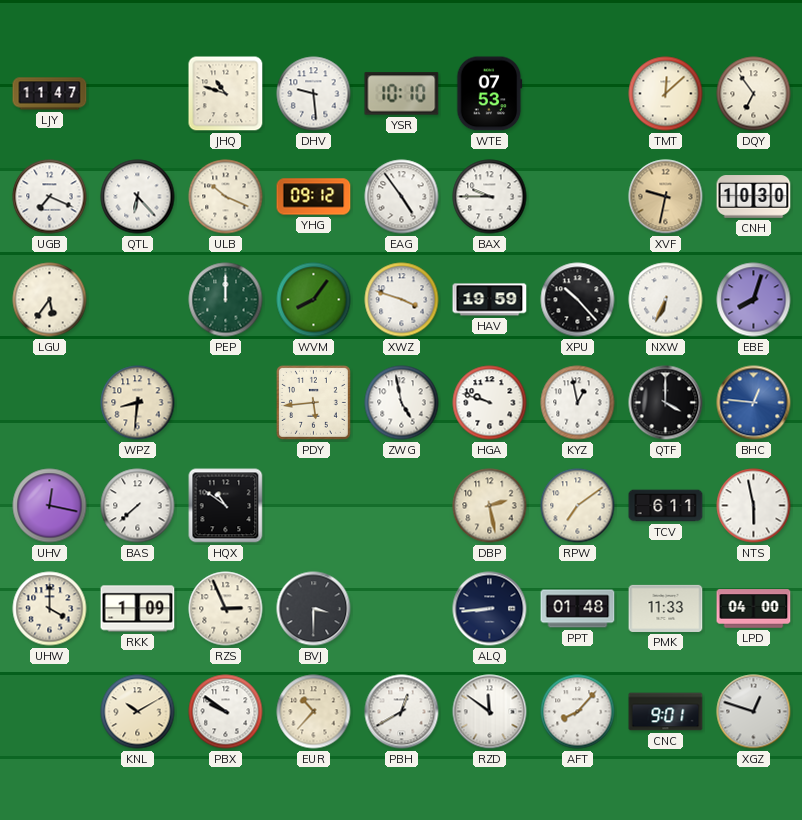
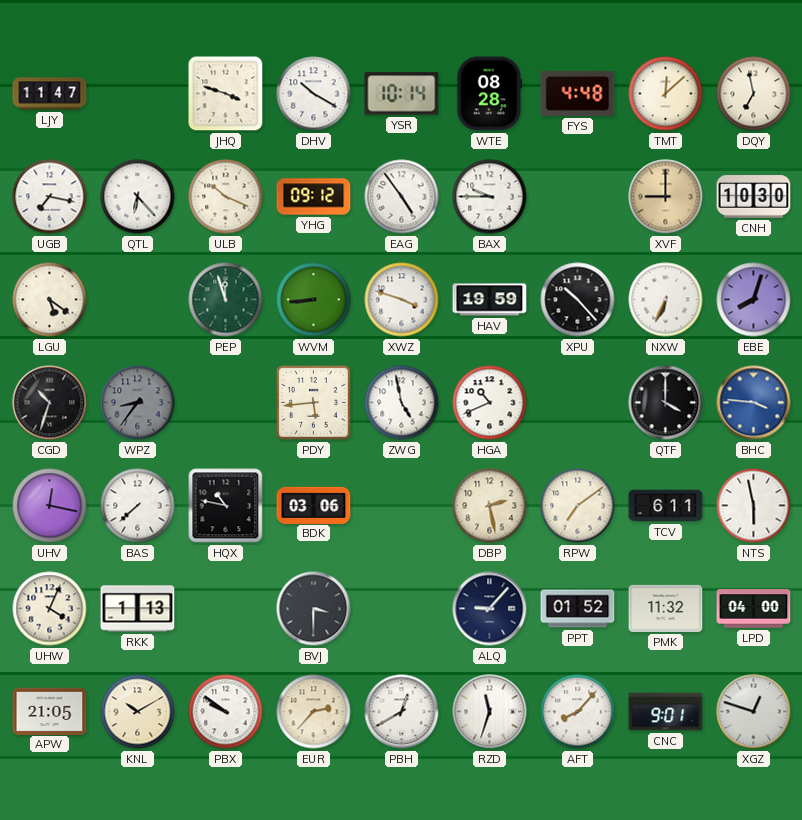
JHQ: 10:48 -> 3:48 (226, 94)
DHV: 9:29 -> 10:20 (314, 94)
YSR: 10:10 -> 10:14 (402, 94)
WTE: 07:53 -> 08:28 (490, 94)
FYS: none -> 4:48 (578, 94)
DQY: 6:54 -> 6:58 (754, 94)
UGB: 7:19 -> 7:17 (50, 197)
XVF: 9:32 -> 9:00 (666, 197)
LGU: 5:36 -> 5:21 (50, 300)
PEP: 12:00 -> 11:57 (226, 300)
WVM: 8:06 -> 8:44 (314, 300)
CGD: none -> 10:33 (50, 403)
WPZ: 8:31 -> 8:36 (138, 403)
WPZ dial: cream -> grey (138, 403)
HGA: 9:48 -> 10:41 (490, 403)
KYZ: 12:58 -> none (578, 403)
BHC: 12:46 -> 3:46 (754, 403)
HQX: 10:51 -> 10:47 (226, 506)
BDK: none -> 03:06 (314, 505)
UHW: 4:00 -> 4:04 (50, 609)
RKK: 1:09 -> 1:13 (138, 609)
RZS: 2:56 -> none (226, 609)
ALQ: 8:44 -> 9:07 (490, 609)
PPT: 01:48 -> 01:52 (578, 609)
PMK: 11:33 -> 11:32 (666, 608)
APW: none -> 21:05 (50, 711)
EUR: 10:37 -> 2:37 (314, 712)
RZD: 11:51 -> 11:33 (490, 712)
